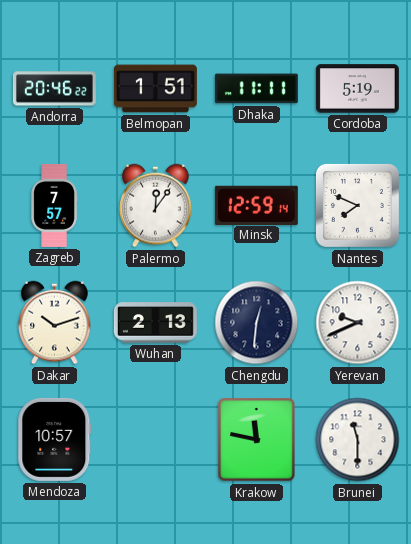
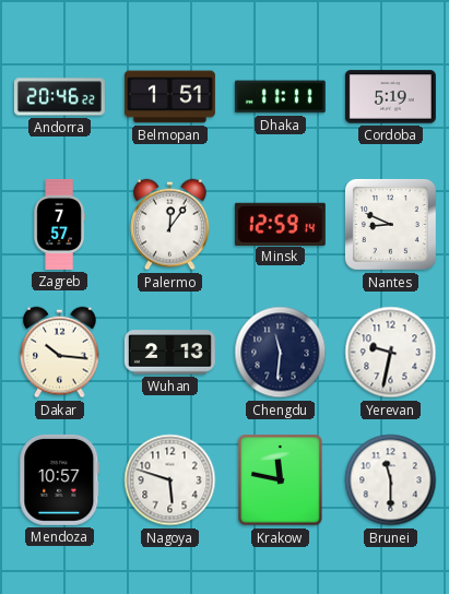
Nantes: 7:49 -> 8:49 (390, 224)
Dakar: 10:12 -> 10:16 (60, 353)
Chengdu: 12:31 -> 11:31 (281, 353)
Yerevan: 9:41 -> 9:32 (391, 353)
Nagoya: none -> 5:48 (170, 480)
